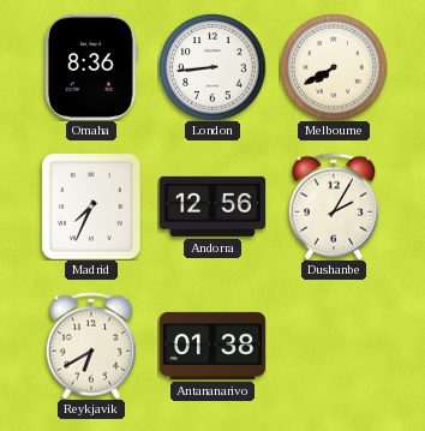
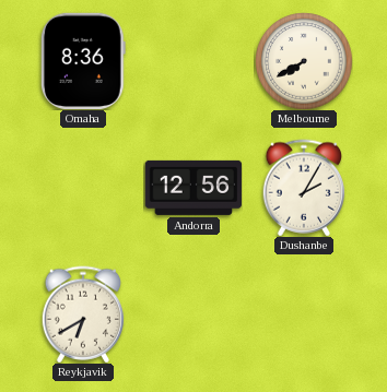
London: 8:44 -> none (212, 67)
Madrid: 7:34 -> none (91, 206)
Antananarivo: 01:38 -> none (212, 346)
